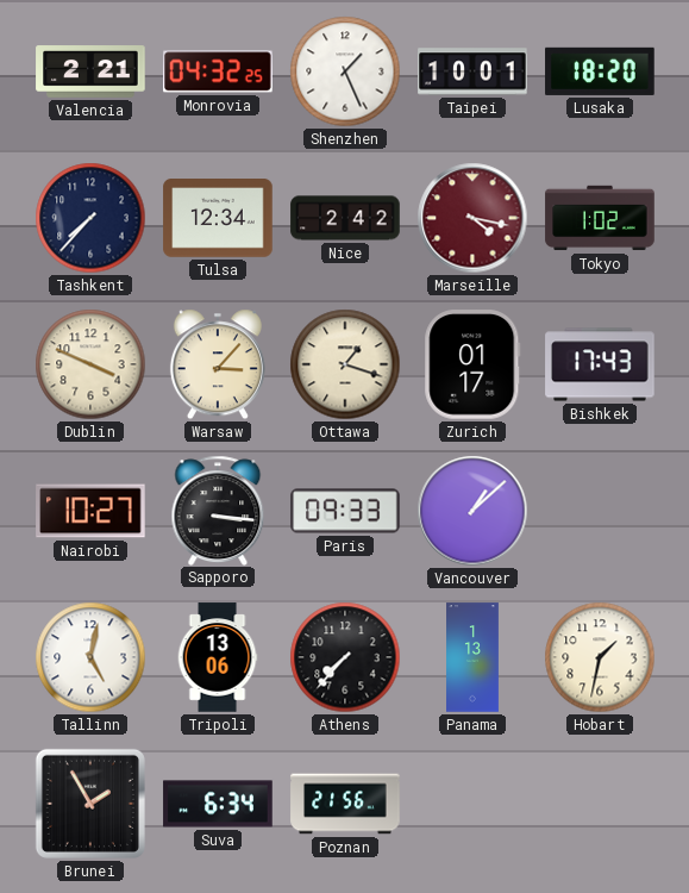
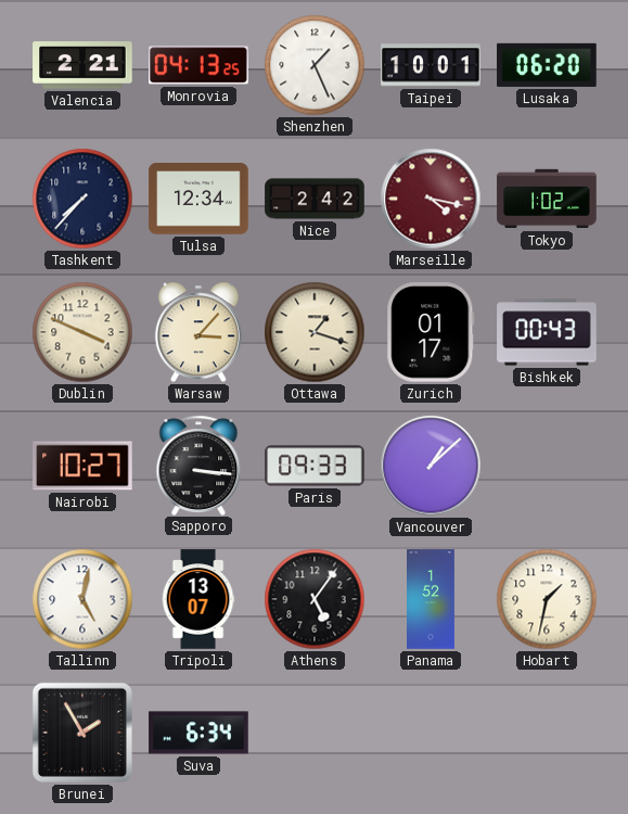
Monrovia: 04:32 -> 04:13 (198, 65)
Lusaka: 18:20 -> 06:20 (547, 65)
Bishkek: 17:43 -> 00:43 (547, 332)
Tripoli: 13:06 -> 13:07 (198, 599)
Athens: 7:37 -> 5:06 (315, 599)
Panama: 1:13 -> 1:52 (432, 599)
Poznan: 21:56 -> none (345, 804)
